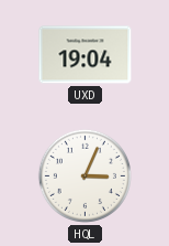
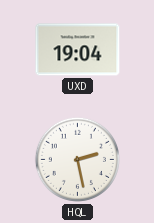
HQL: 3:04 -> 2:28 (77, 159)
